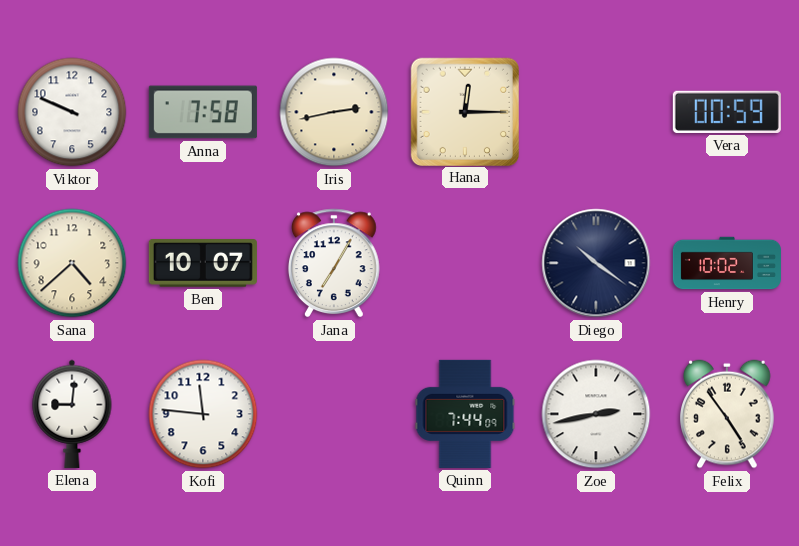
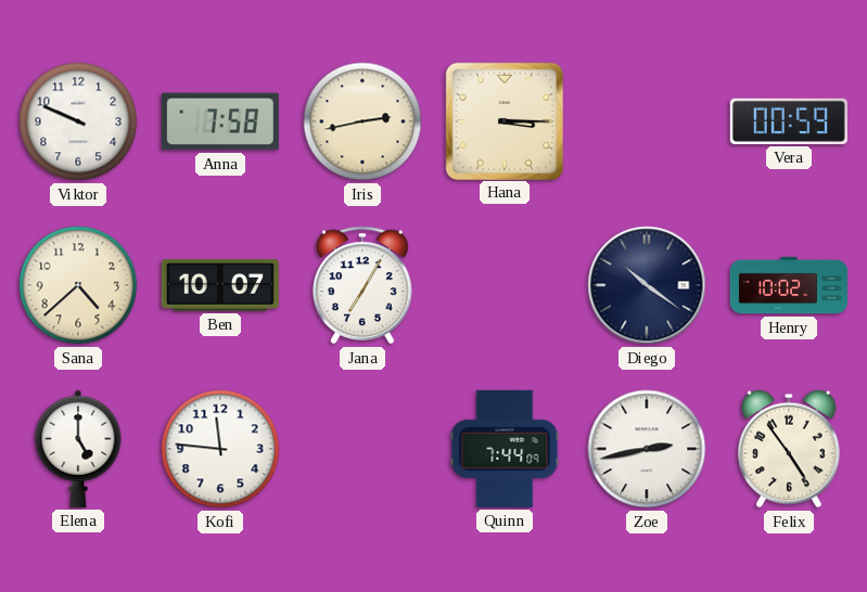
Hana: 12:15 -> 3:15 (503, 120)
Elena: 9:01 -> 5:00 (78, 449)
